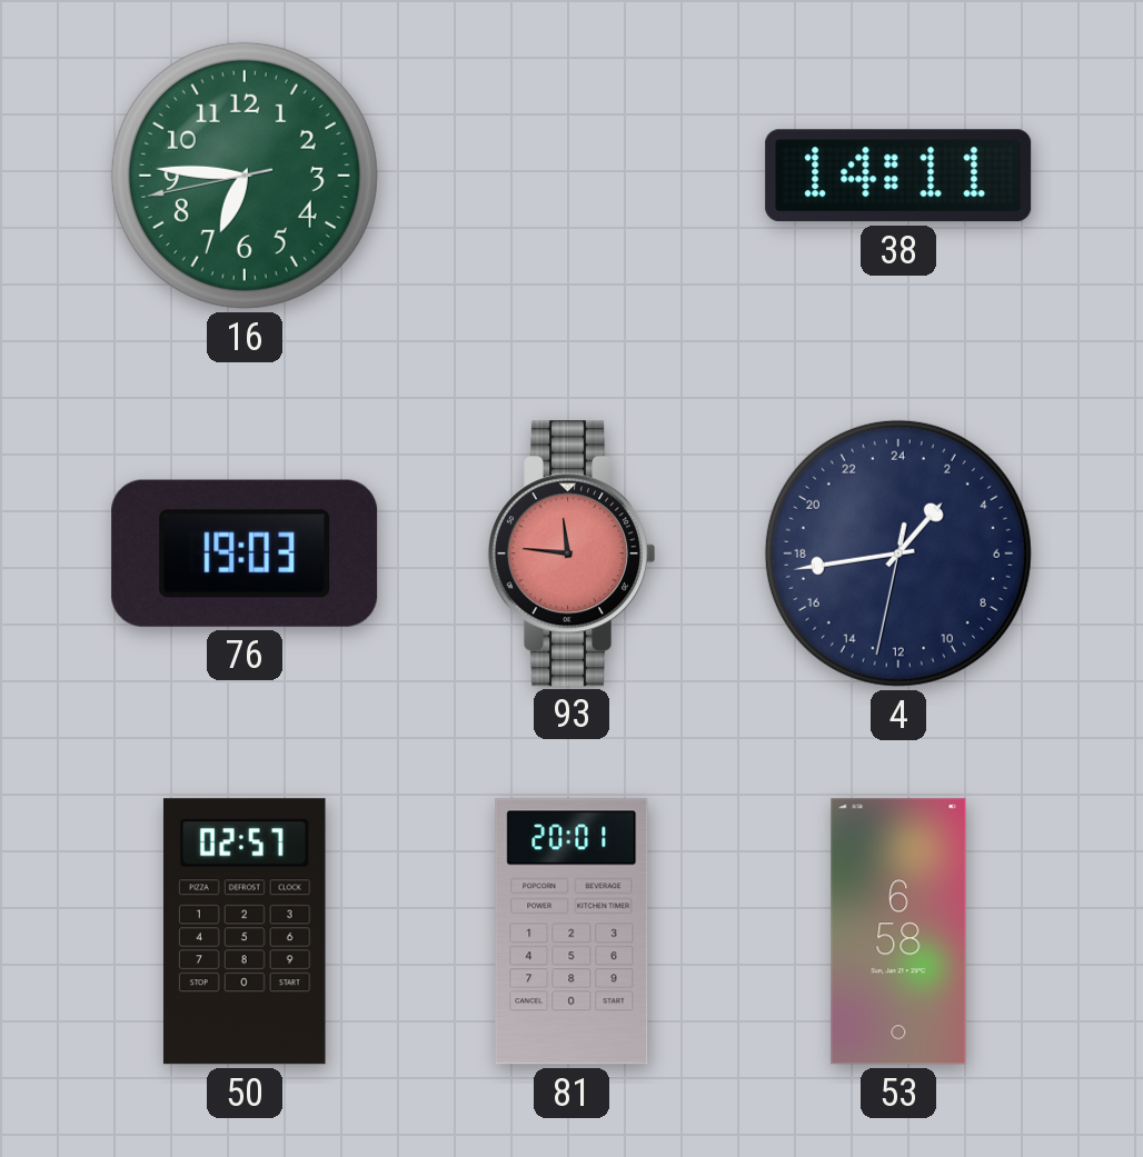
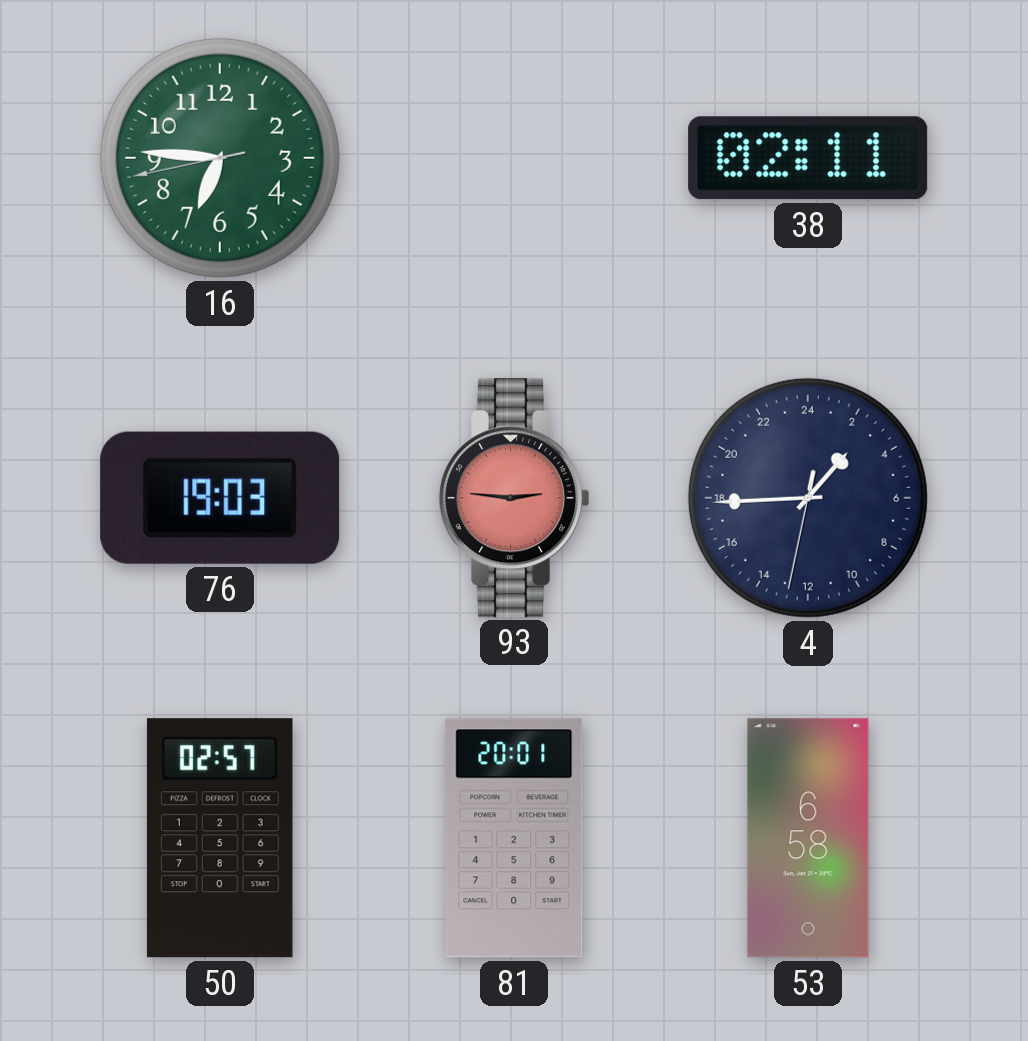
38: 14:11 -> 02:11 (808, 158)
93: 11:46 -> 2:46 (514, 498)
4: 2:43 -> 2:44 (808, 498)
